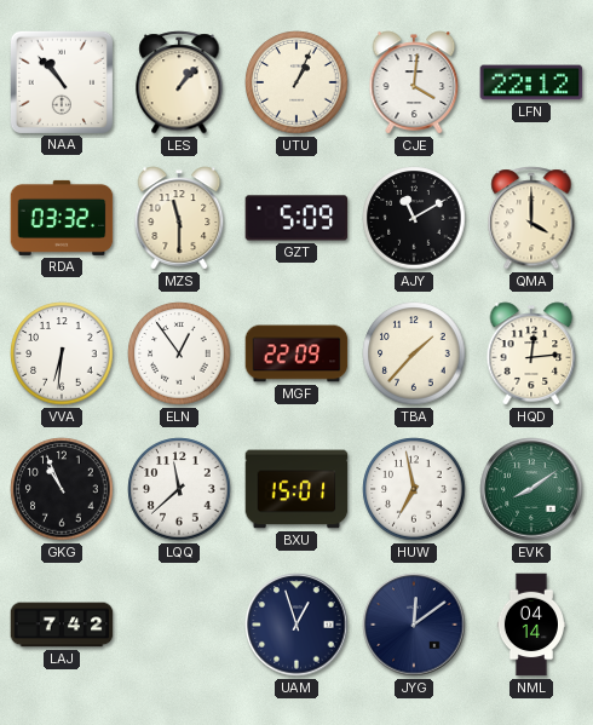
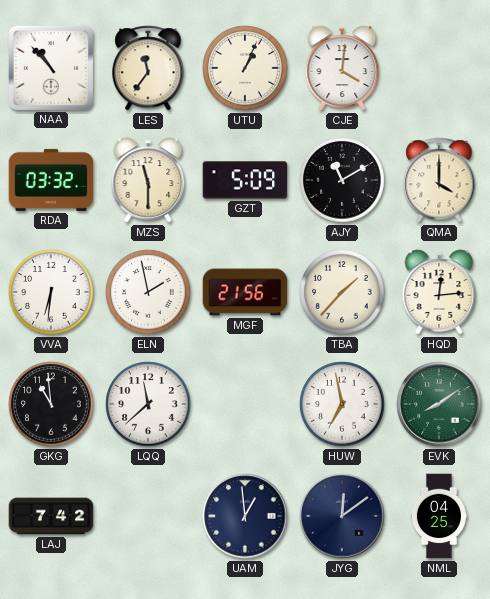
LES: 1:07 -> 11:36 (148, 68)
LFN: 22:12 -> none (531, 82)
ELN: 12:54 -> 1:58 (148, 292)
MGF: 22:09 -> 21:56 (245, 292)
GKG: 10:56 -> 10:59 (51, 404)
BXU: 15:01 -> none (296, 489)
UAM: 12:57 -> 12:59 (245, 516)
NML: 04:14 -> 04:25 (439, 516)
